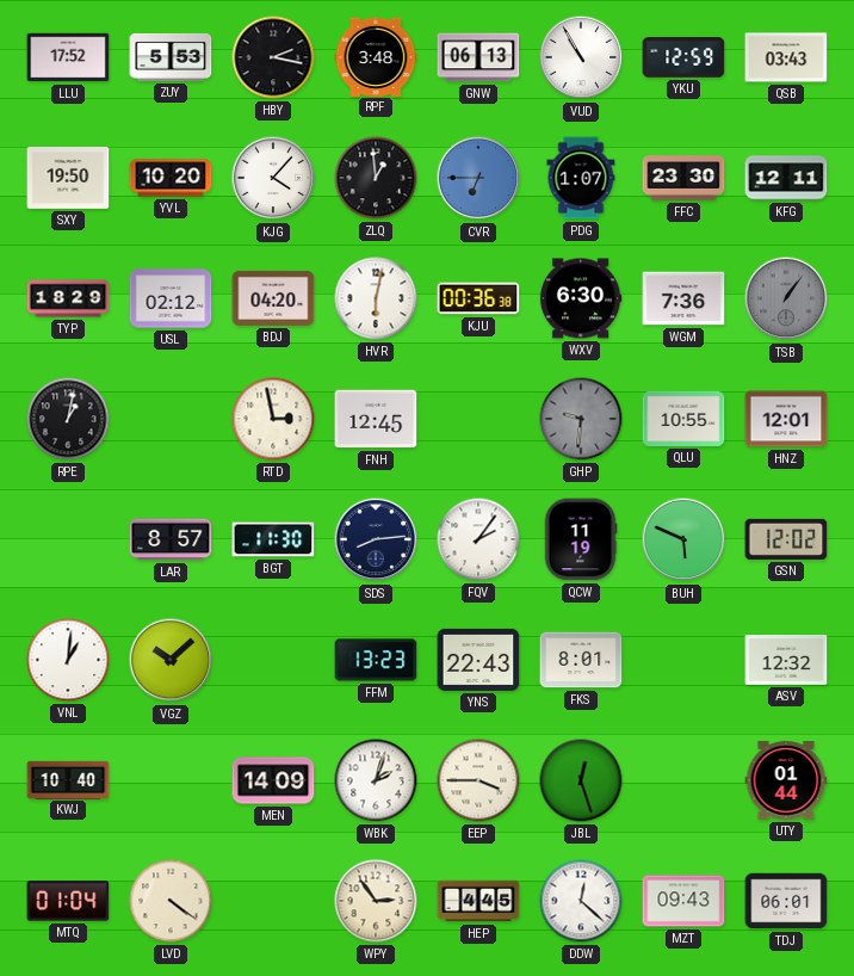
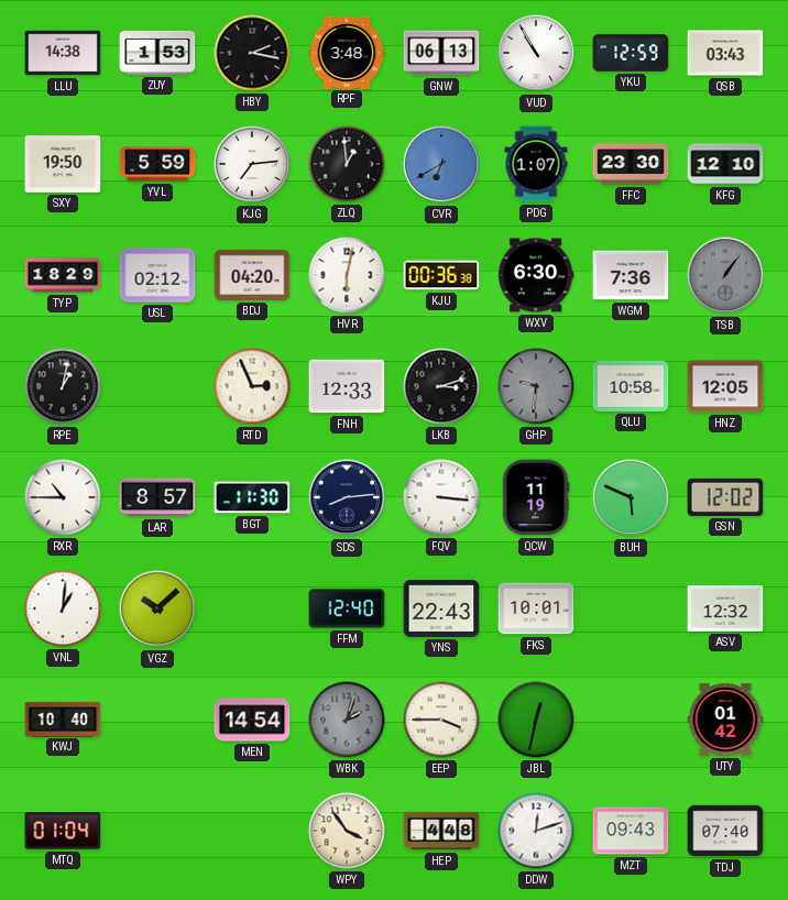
LLU: 17:52 -> 14:38 (63, 53)
ZUY: 5:53 -> 1:53 (157, 53)
YVL: 10:20 -> 5:59 (157, 164)
KJG: 4:07 -> 7:14 (252, 164)
CVR: 6:45 -> 6:40 (441, 164)
KFG: 12:11 -> 12:10 (725, 164)
RTD: 2:58 -> 2:56 (252, 386)
FNH: 12:45 -> 12:33 (347, 386)
LKB: none -> 3:12 (441, 386)
QLU: 10:55 -> 10:58 (631, 386)
HNZ: 12:01 -> 12:05 (725, 386)
RXR: none -> 10:45 (63, 497)
FQV: 2:06 -> 3:16 (441, 497)
FFM: 13:23 -> 12:40 (347, 608)
FKS: 8:01 -> 10:01 (536, 608)
MEN: 14:09 -> 14:54 (252, 720)
WBK dial: white -> grey (347, 720)
JBL: 12:27 -> 12:32 (536, 720)
UTY: 01:44 -> 01:42 (725, 720)
LVD: 4:21 -> none (171, 901)
WPY: 2:54 -> 3:54 (347, 831)
HEP: 4:45 -> 4:48 (441, 831)
DDW: 12:22 -> 12:12 (536, 831)
TDJ: 06:01 -> 07:40 (725, 831)
